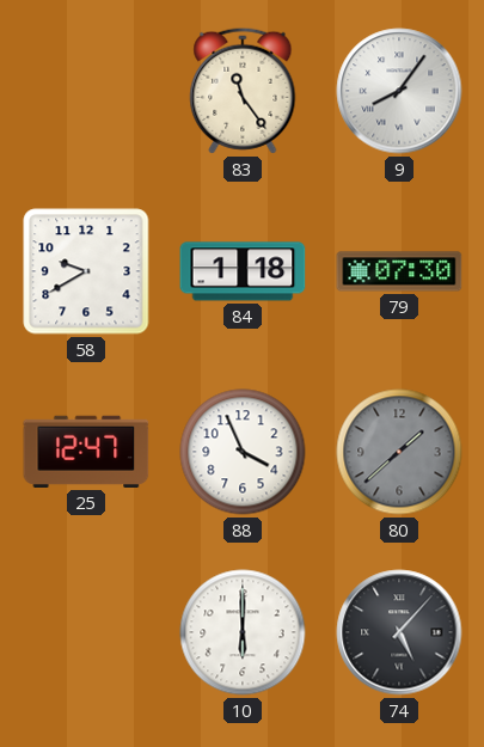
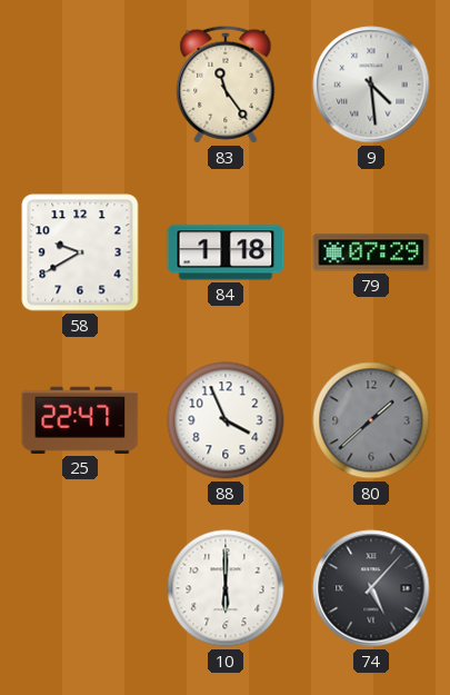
9: 8:06 -> 4:29 (371, 85)
79: 07:30 -> 07:29 (371, 252)
25: 12:47 -> 22:47 (80, 420)
